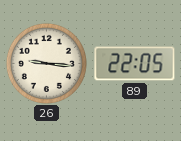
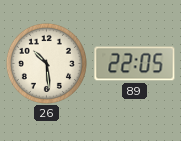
26: 9:16 -> 10:29 (46, 63)
